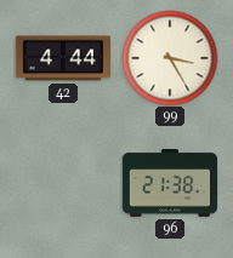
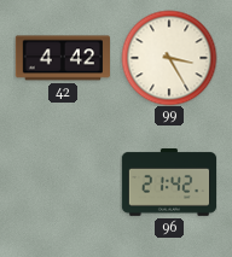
42: 4:44 -> 4:42 (62, 58)
96: 21:38 -> 21:42 (169, 183)
